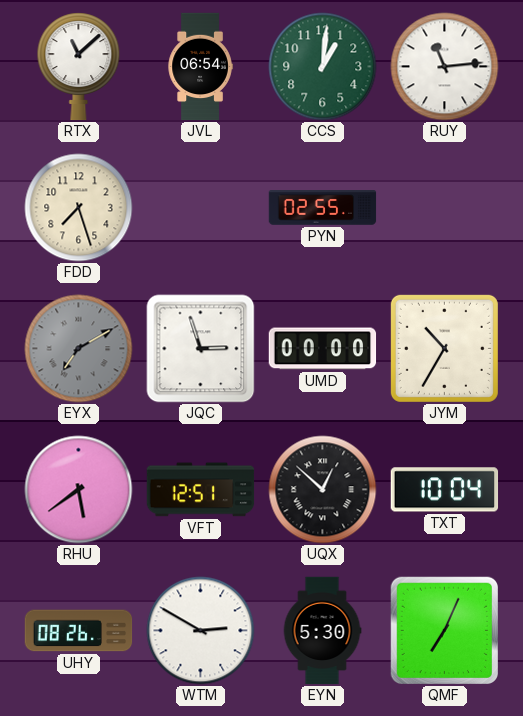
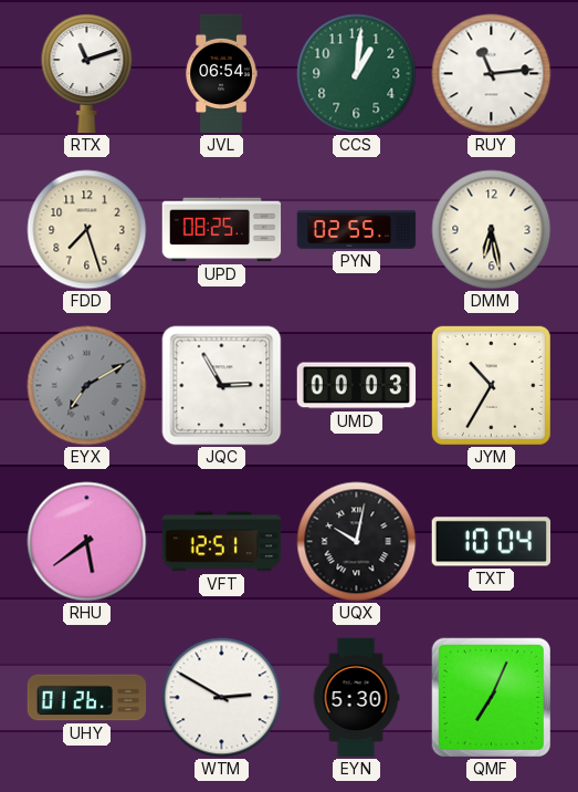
RTX: 11:08 -> 11:12 (87, 74)
UPD: none -> 08:25 (222, 230)
DMM: none -> 6:28 (492, 230)
JQC: 2:57 -> 2:55 (222, 386)
UMD: 00:00 -> 00:03 (357, 386)
UQX: 12:52 -> 10:02 (357, 542)
UHY: 08:26 -> 01:26 (87, 698)
